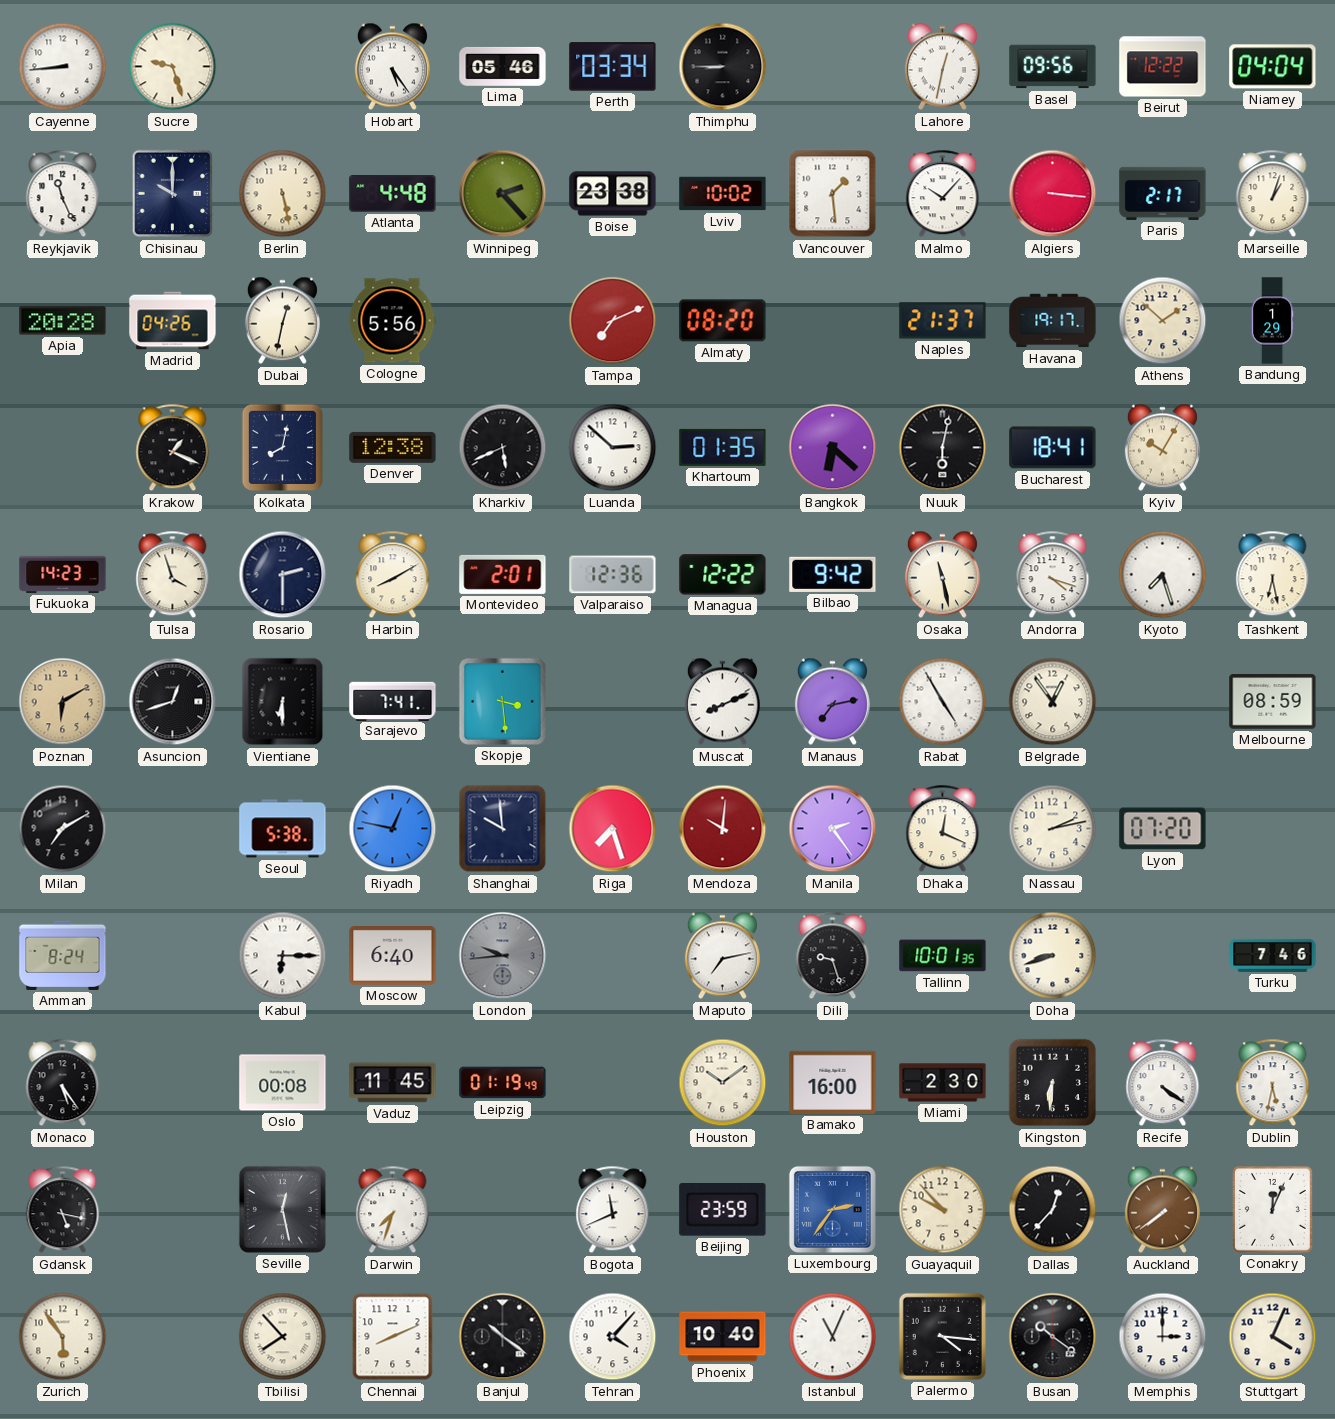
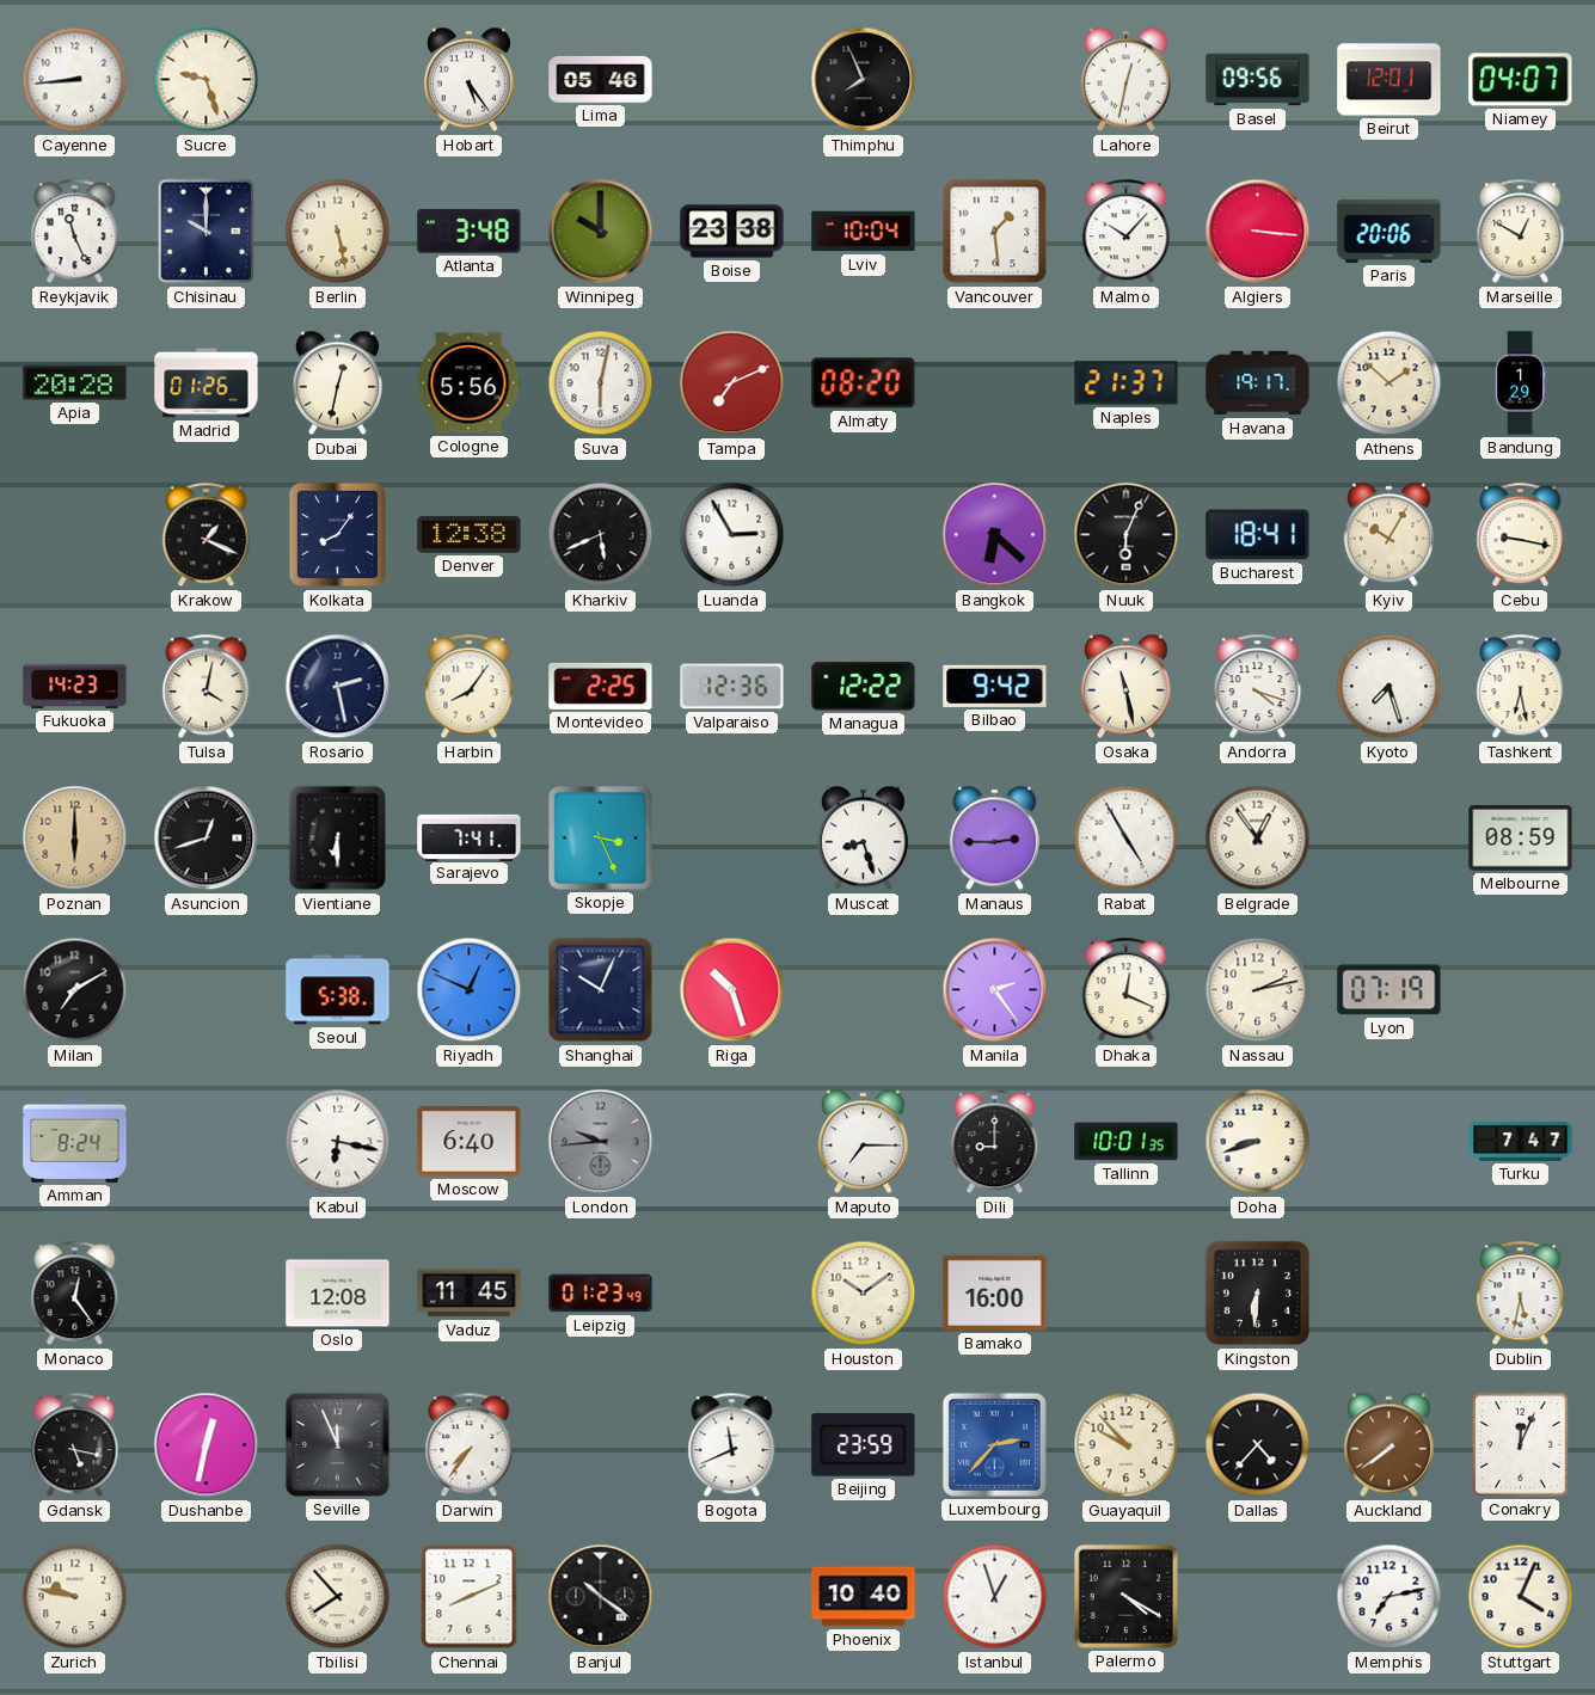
Perth: 03:34 -> none (613, 67)
Thimphu: 8:45 -> 7:56 (864, 80)
Beirut: 12:22 -> 12:01 (1390, 80)
Niamey: 04:04 -> 04:07 (1521, 80)
Atlanta: 4:48 -> 3:48 (470, 232)
Winnipeg: 2:23 -> 10:00 (601, 232)
Lviv: 10:02 -> 10:04 (864, 232)
Paris: 2:17 -> 20:06 (1390, 231)
Marseille: 1:03 -> 12:50 (1521, 232)
Madrid: 04:26 -> 01:26 (207, 383)
Suva: none -> 6:02 (601, 383)
Kolkata: 8:02 -> 8:06 (337, 535)
Luanda: 2:52 -> 2:55 (732, 535)
Khartoum: 01:35 -> none (723, 447)
Nuuk: 6:02 -> 6:04 (1127, 535)
Cebu: none -> 9:17 (1521, 535)
Tulsa: 3:57 -> 4:02 (207, 687)
Rosario: 2:30 -> 2:28 (338, 687)
Harbin: 8:10 -> 8:06 (470, 687)
Montevideo: 2:01 -> 2:25 (601, 686)
Poznan: 6:10 -> 6:00 (75, 839)
Skopje: 3:29 -> 3:26 (600, 837)
Muscat: 8:11 -> 8:27 (863, 839)
Manaus: 7:13 -> 2:45 (994, 839)
Riyadh: 12:47 -> 12:49 (470, 990)
Shanghai: 9:59 -> 10:04 (601, 990)
Riga: 7:27 -> 10:27 (732, 990)
Mendoza: 10:01 -> none (723, 829)
Lyon: 07:20 -> 07:19 (1390, 990)
Kabul: 6:15 -> 6:17 (338, 1142)
Maputo: 7:13 -> 7:15 (863, 1142)
Dili: 9:27 -> 9:00 (995, 1142)
Turku: 7:46 -> 7:47 (1521, 1141)
Monaco: 5:24 -> 12:24 (75, 1294)
Oslo: 00:08 -> 12:08 (338, 1294)
Leipzig: 01:19 -> 01:23 (601, 1294)
Miami: 2:30 -> none (943, 1083)
Recife: 4:21 -> none (1163, 1083)
Dushanbe: none -> 12:32 (207, 1445)
Seville: 12:28 -> 11:56 (337, 1444)
Darwin: 7:33 -> 7:36 (470, 1445)
Luxembourg: 2:36 -> 2:37 (994, 1444)
Dallas: 12:37 -> 4:37 (1258, 1445)
Zurich: 5:54 -> 9:47 (75, 1597)
Tehran: 4:07 -> none (613, 1337)
Istanbul: 11:04 -> 12:57 (995, 1597)
Palermo: 4:16 -> 4:20 (1125, 1596)
Busan: 10:21 -> none (1053, 1337)
Memphis: 3:00 -> 7:13 (1390, 1597)
